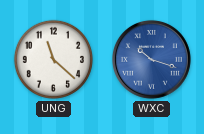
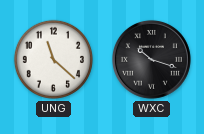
WXC dial: blue -> black (151, 59)
